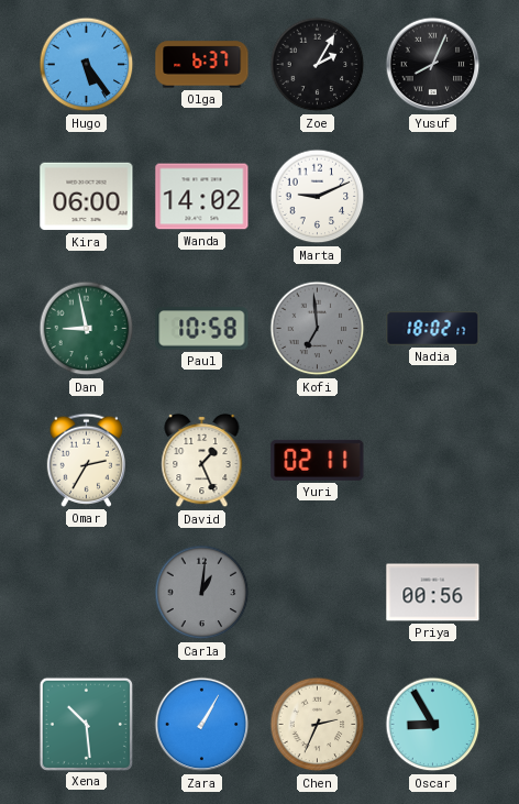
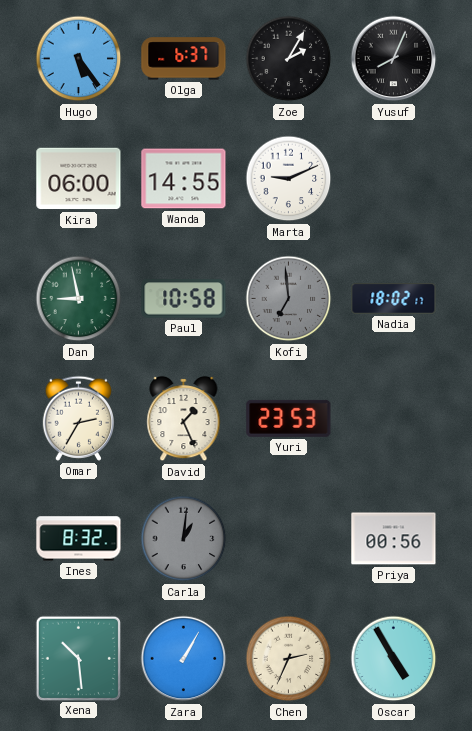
Wanda: 14:02 -> 14:55 (184, 179)
Yuri: 02:11 -> 23:53 (289, 418)
Ines: none -> 8:32 (79, 539)
Oscar: 8:55 -> 4:55 (394, 659)
